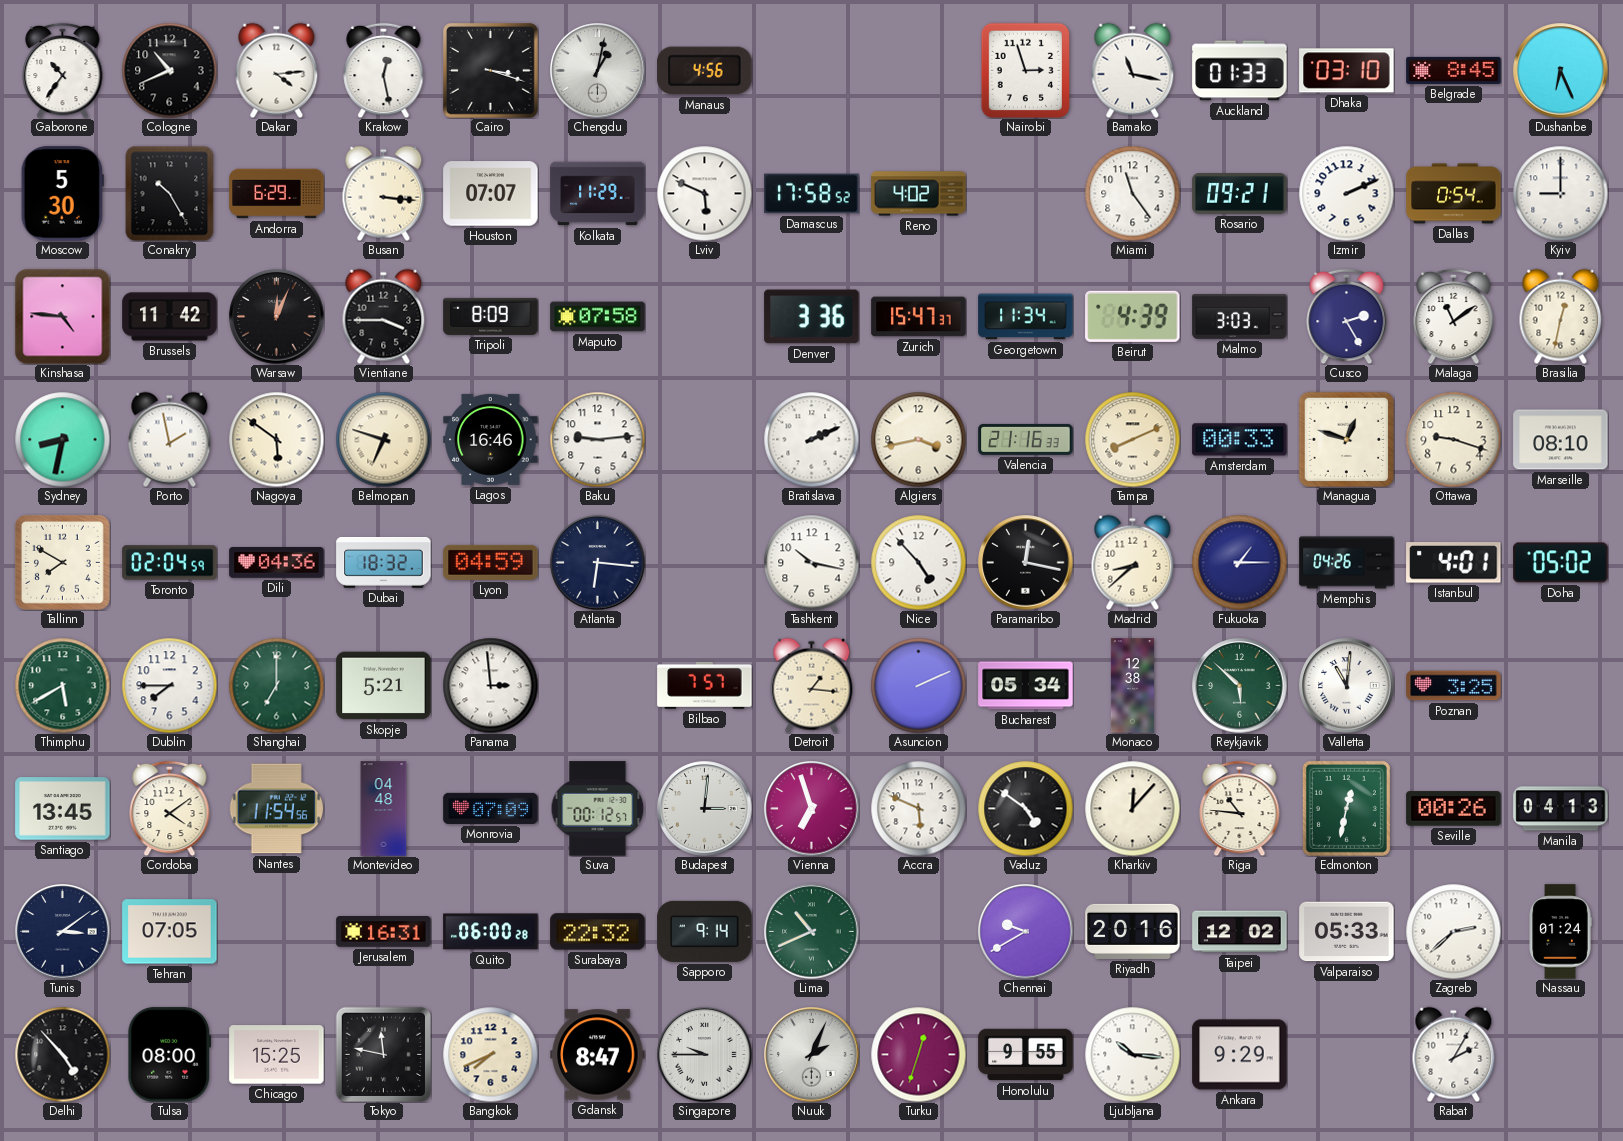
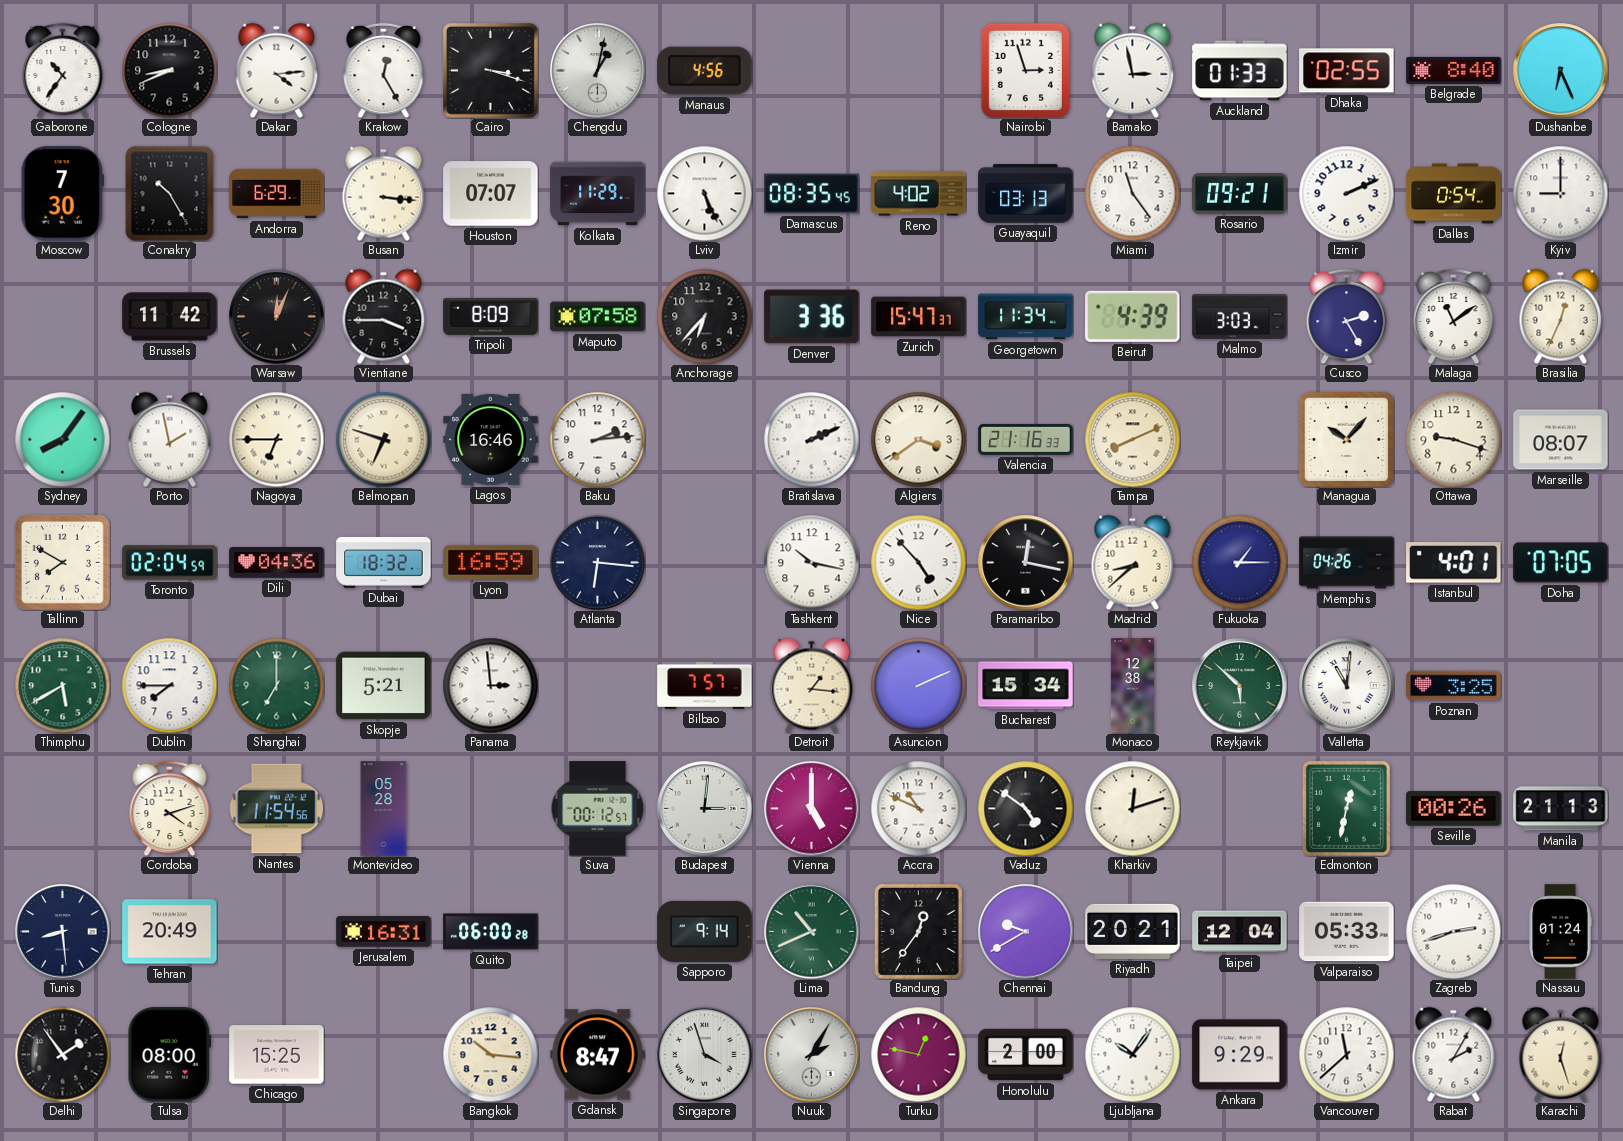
Cologne: 10:41 -> 8:41 (169, 70)
Krakow: 12:28 -> 12:25 (384, 70)
Bamako: 11:17 -> 2:58 (1133, 70)
Dhaka: 03:10 -> 02:55 (1347, 71)
Belgrade: 8:45 -> 8:40 (1454, 70)
Moscow: 5:30 -> 7:30 (62, 194)
Lviv: 5:49 -> 5:26 (704, 193)
Damascus: 17:58 -> 08:35 (812, 194)
Guayaquil: none -> 03:13 (1026, 194)
Kinshasa: 4:46 -> none (62, 316)
Anchorage: none -> 6:37 (704, 316)
Brasilia: 12:32 -> 12:34 (1561, 316)
Sydney: 8:32 -> 8:06 (62, 439)
Nagoya: 5:51 -> 6:45 (276, 439)
Baku: 9:14 -> 2:14 (597, 439)
Algiers: 3:43 -> 3:39 (918, 439)
Amsterdam: 00:33 -> none (1240, 440)
Managua: 12:48 -> 10:07 (1346, 439)
Marseille: 08:10 -> 08:07 (1561, 440)
Lyon: 04:59 -> 16:59 (491, 562)
Doha: 05:02 -> 07:05 (1561, 563)
Bucharest: 05:34 -> 15:34 (1026, 686)
Santiago: 13:45 -> none (63, 809)
Cordoba: 4:09 -> 4:12 (170, 808)
Montevideo: 04:48 -> 05:28 (384, 809)
Monrovia: 07:09 -> none (491, 808)
Vienna: 6:57 -> 5:00 (812, 809)
Accra: 5:49 -> 10:49 (918, 808)
Kharkiv: 12:07 -> 12:12 (1132, 808)
Riga: 10:46 -> none (1240, 808)
Manila: 04:13 -> 21:13 (1561, 809)
Tunis: 3:09 -> 8:29 (63, 932)
Tehran: 07:05 -> 20:49 (170, 932)
Surabaya: 22:32 -> none (598, 932)
Bandung: none -> 12:36 (918, 931)
Riyadh: 20:16 -> 20:21 (1133, 931)
Taipei: 12:02 -> 12:04 (1240, 932)
Zagreb: 2:38 -> 2:42 (1453, 931)
Delhi: 4:53 -> 1:54 (62, 1054)
Tokyo: 11:47 -> none (383, 1054)
Bangkok: 7:41 -> 10:16 (490, 1054)
Singapore: 9:45 -> 3:57 (705, 1055)
Nuuk: 2:04 -> 2:05 (812, 1055)
Turku: 12:33 -> 12:47 (918, 1054)
Honolulu: 9:55 -> 2:00 (1026, 1055)
Ljubljana: 10:16 -> 10:06 (1132, 1054)
Vancouver: none -> 11:38 (1346, 1054)
Karachi: none -> 12:27 (1561, 1054)
